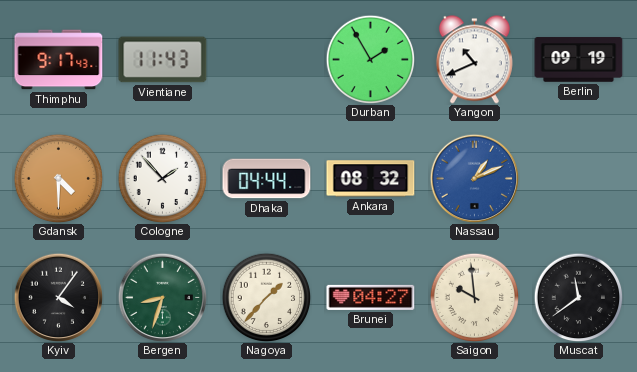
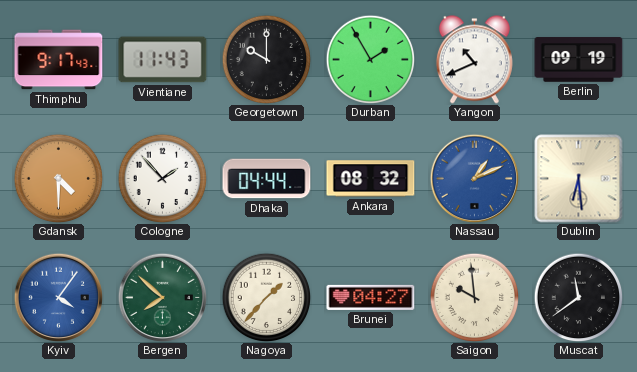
Georgetown: none -> 10:00 (266, 59)
Dublin: none -> 6:29 (579, 179)
Kyiv dial: black -> blue (58, 297)
Bergen: 8:33 -> 7:52 (162, 297)
